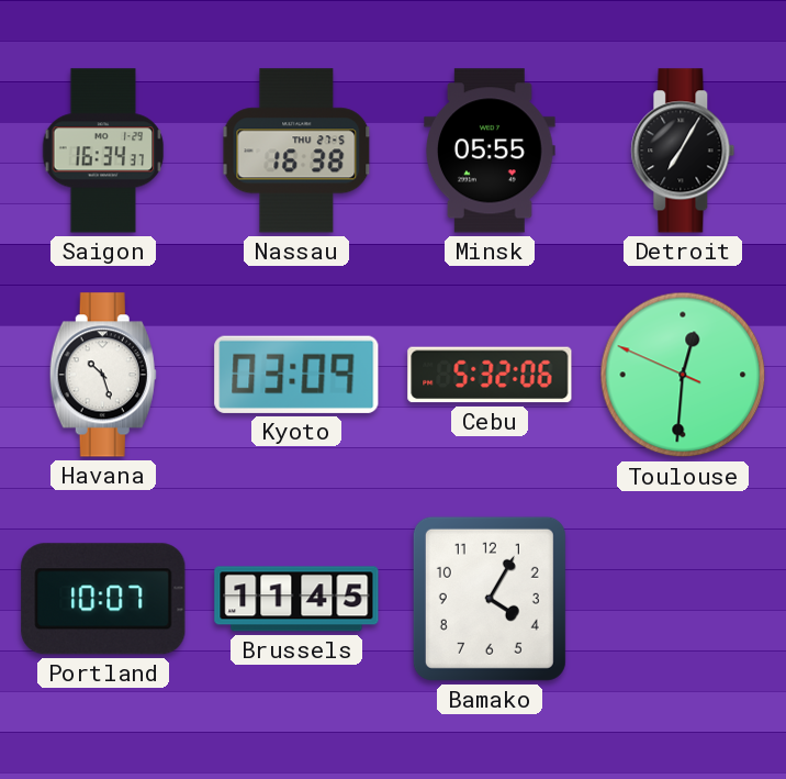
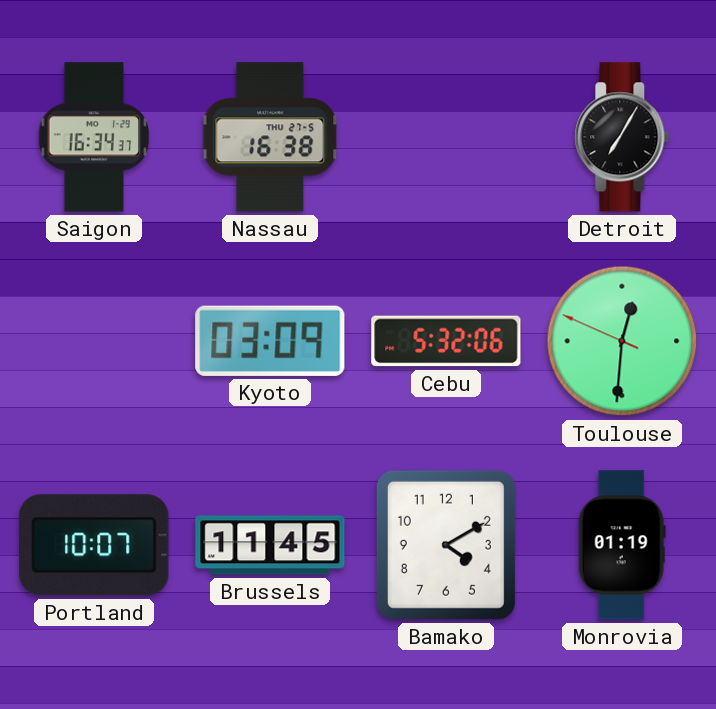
Minsk: 05:55 -> none (491, 151)
Havana: 10:27 -> none (103, 375)
Bamako: 4:05 -> 4:10 (446, 545)
Monrovia: none -> 01:19 (622, 545)
